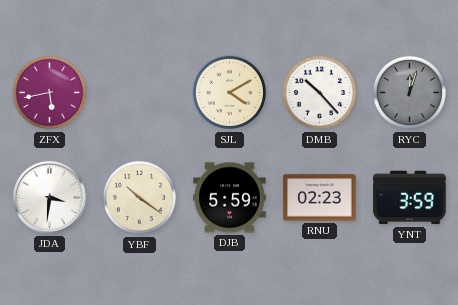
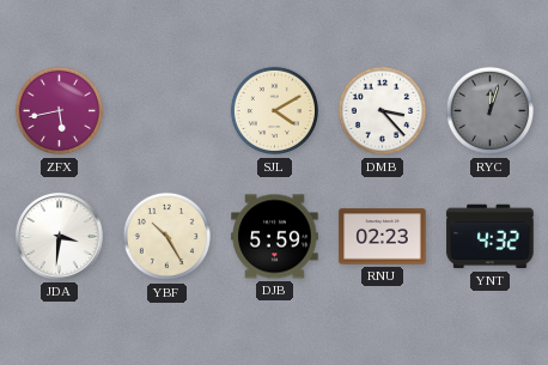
DMB: 10:23 -> 3:23 (383, 111)
YBF: 10:21 -> 10:25 (168, 237)
YNT: 3:59 -> 4:32 (491, 237)
